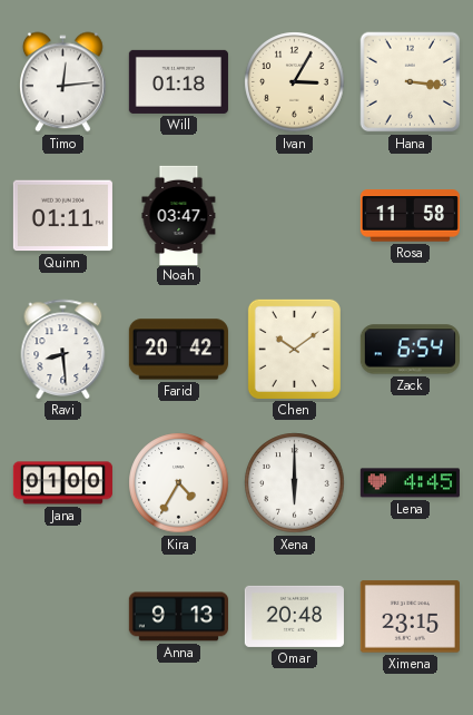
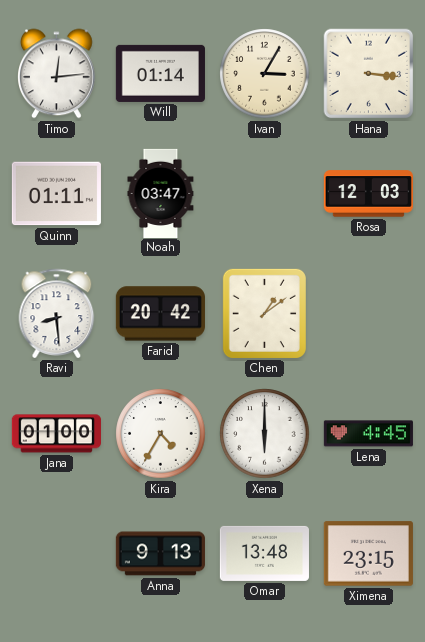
Will: 01:18 -> 01:14 (160, 73)
Rosa: 11:58 -> 12:03 (368, 194)
Chen: 10:09 -> 1:09 (264, 313)
Zack: 6:54 -> none (410, 350)
Omar: 20:48 -> 13:48 (264, 553)
